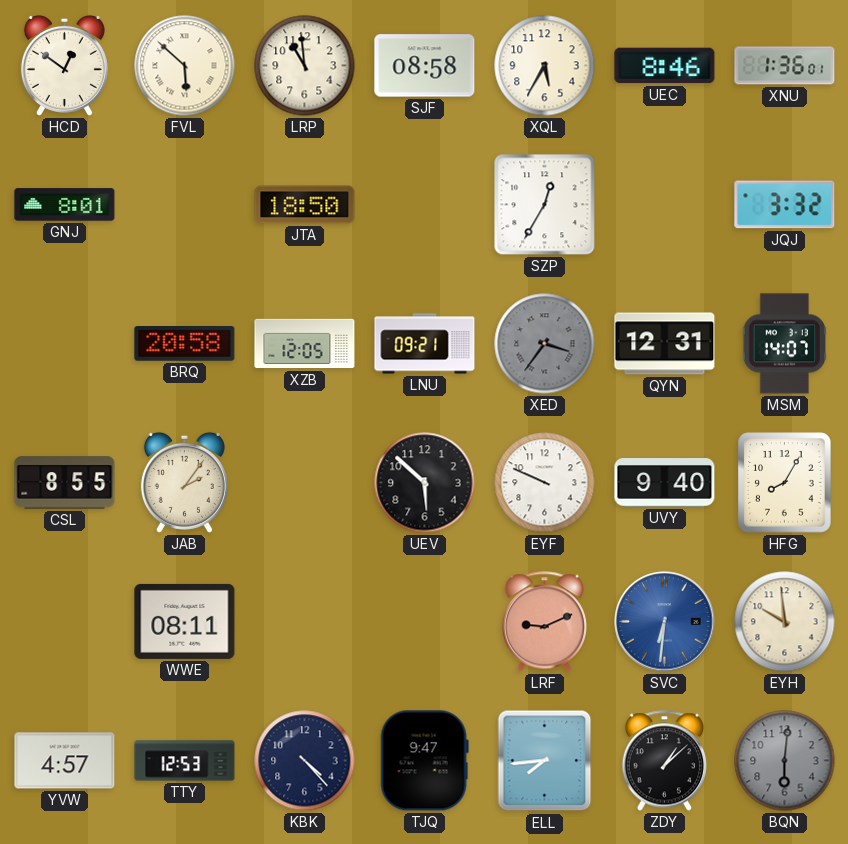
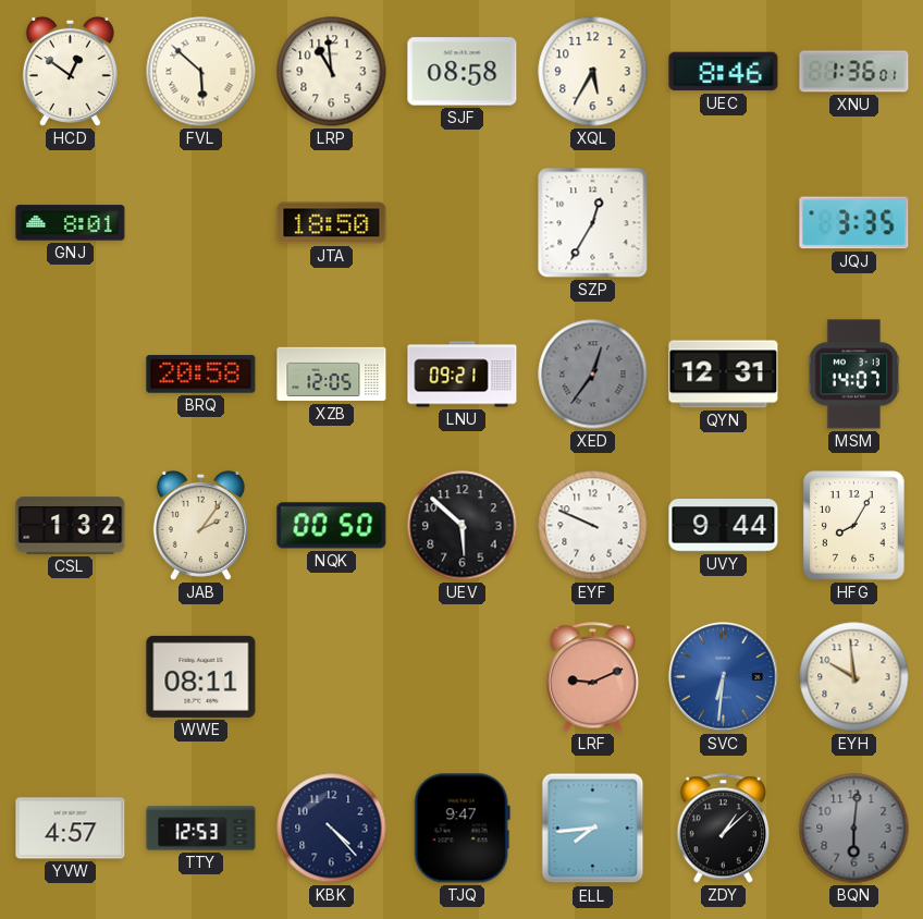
JQJ: 3:32 -> 3:35 (854, 223)
XED: 3:36 -> 12:36 (593, 375)
CSL: 8:55 -> 1:32 (71, 526)
NQK: none -> 00:50 (332, 526)
UVY: 9:40 -> 9:44 (724, 526)
